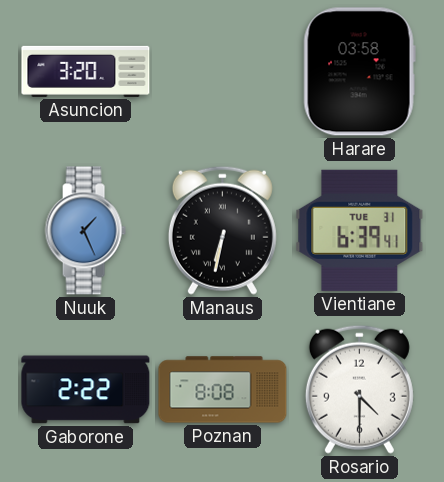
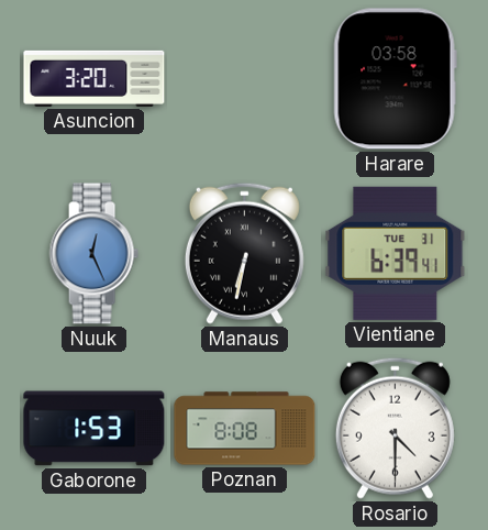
Nuuk: 1:26 -> 12:26 (93, 254)
Gaborone: 2:22 -> 1:53 (95, 429)
